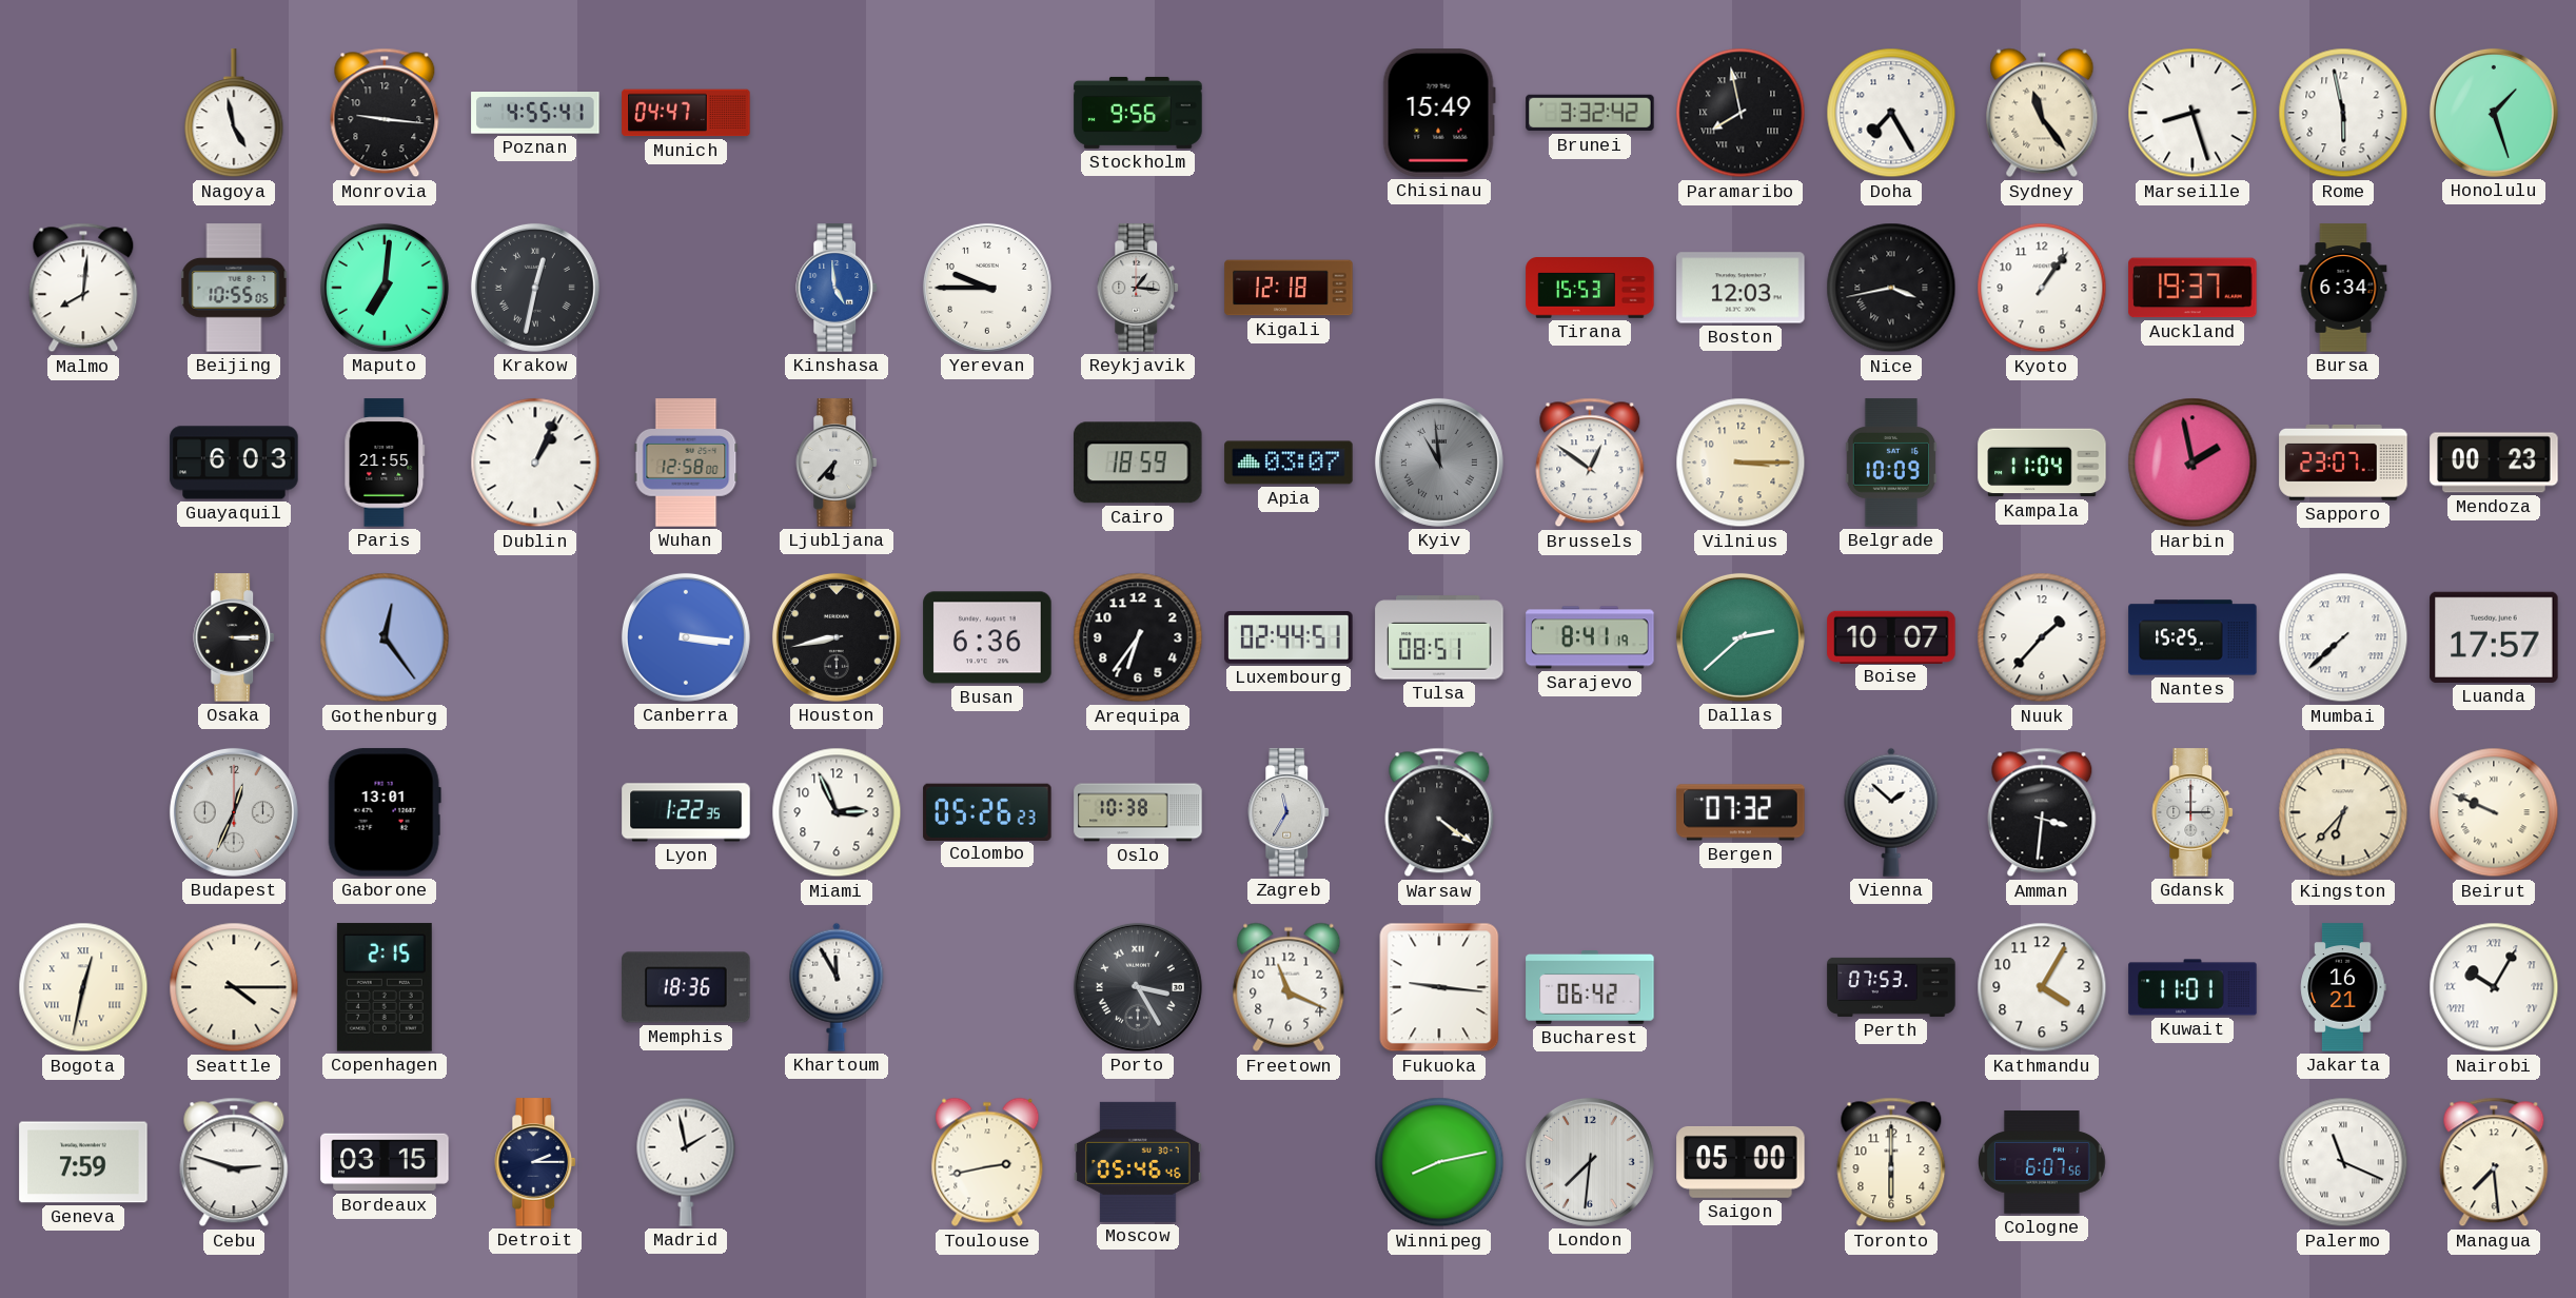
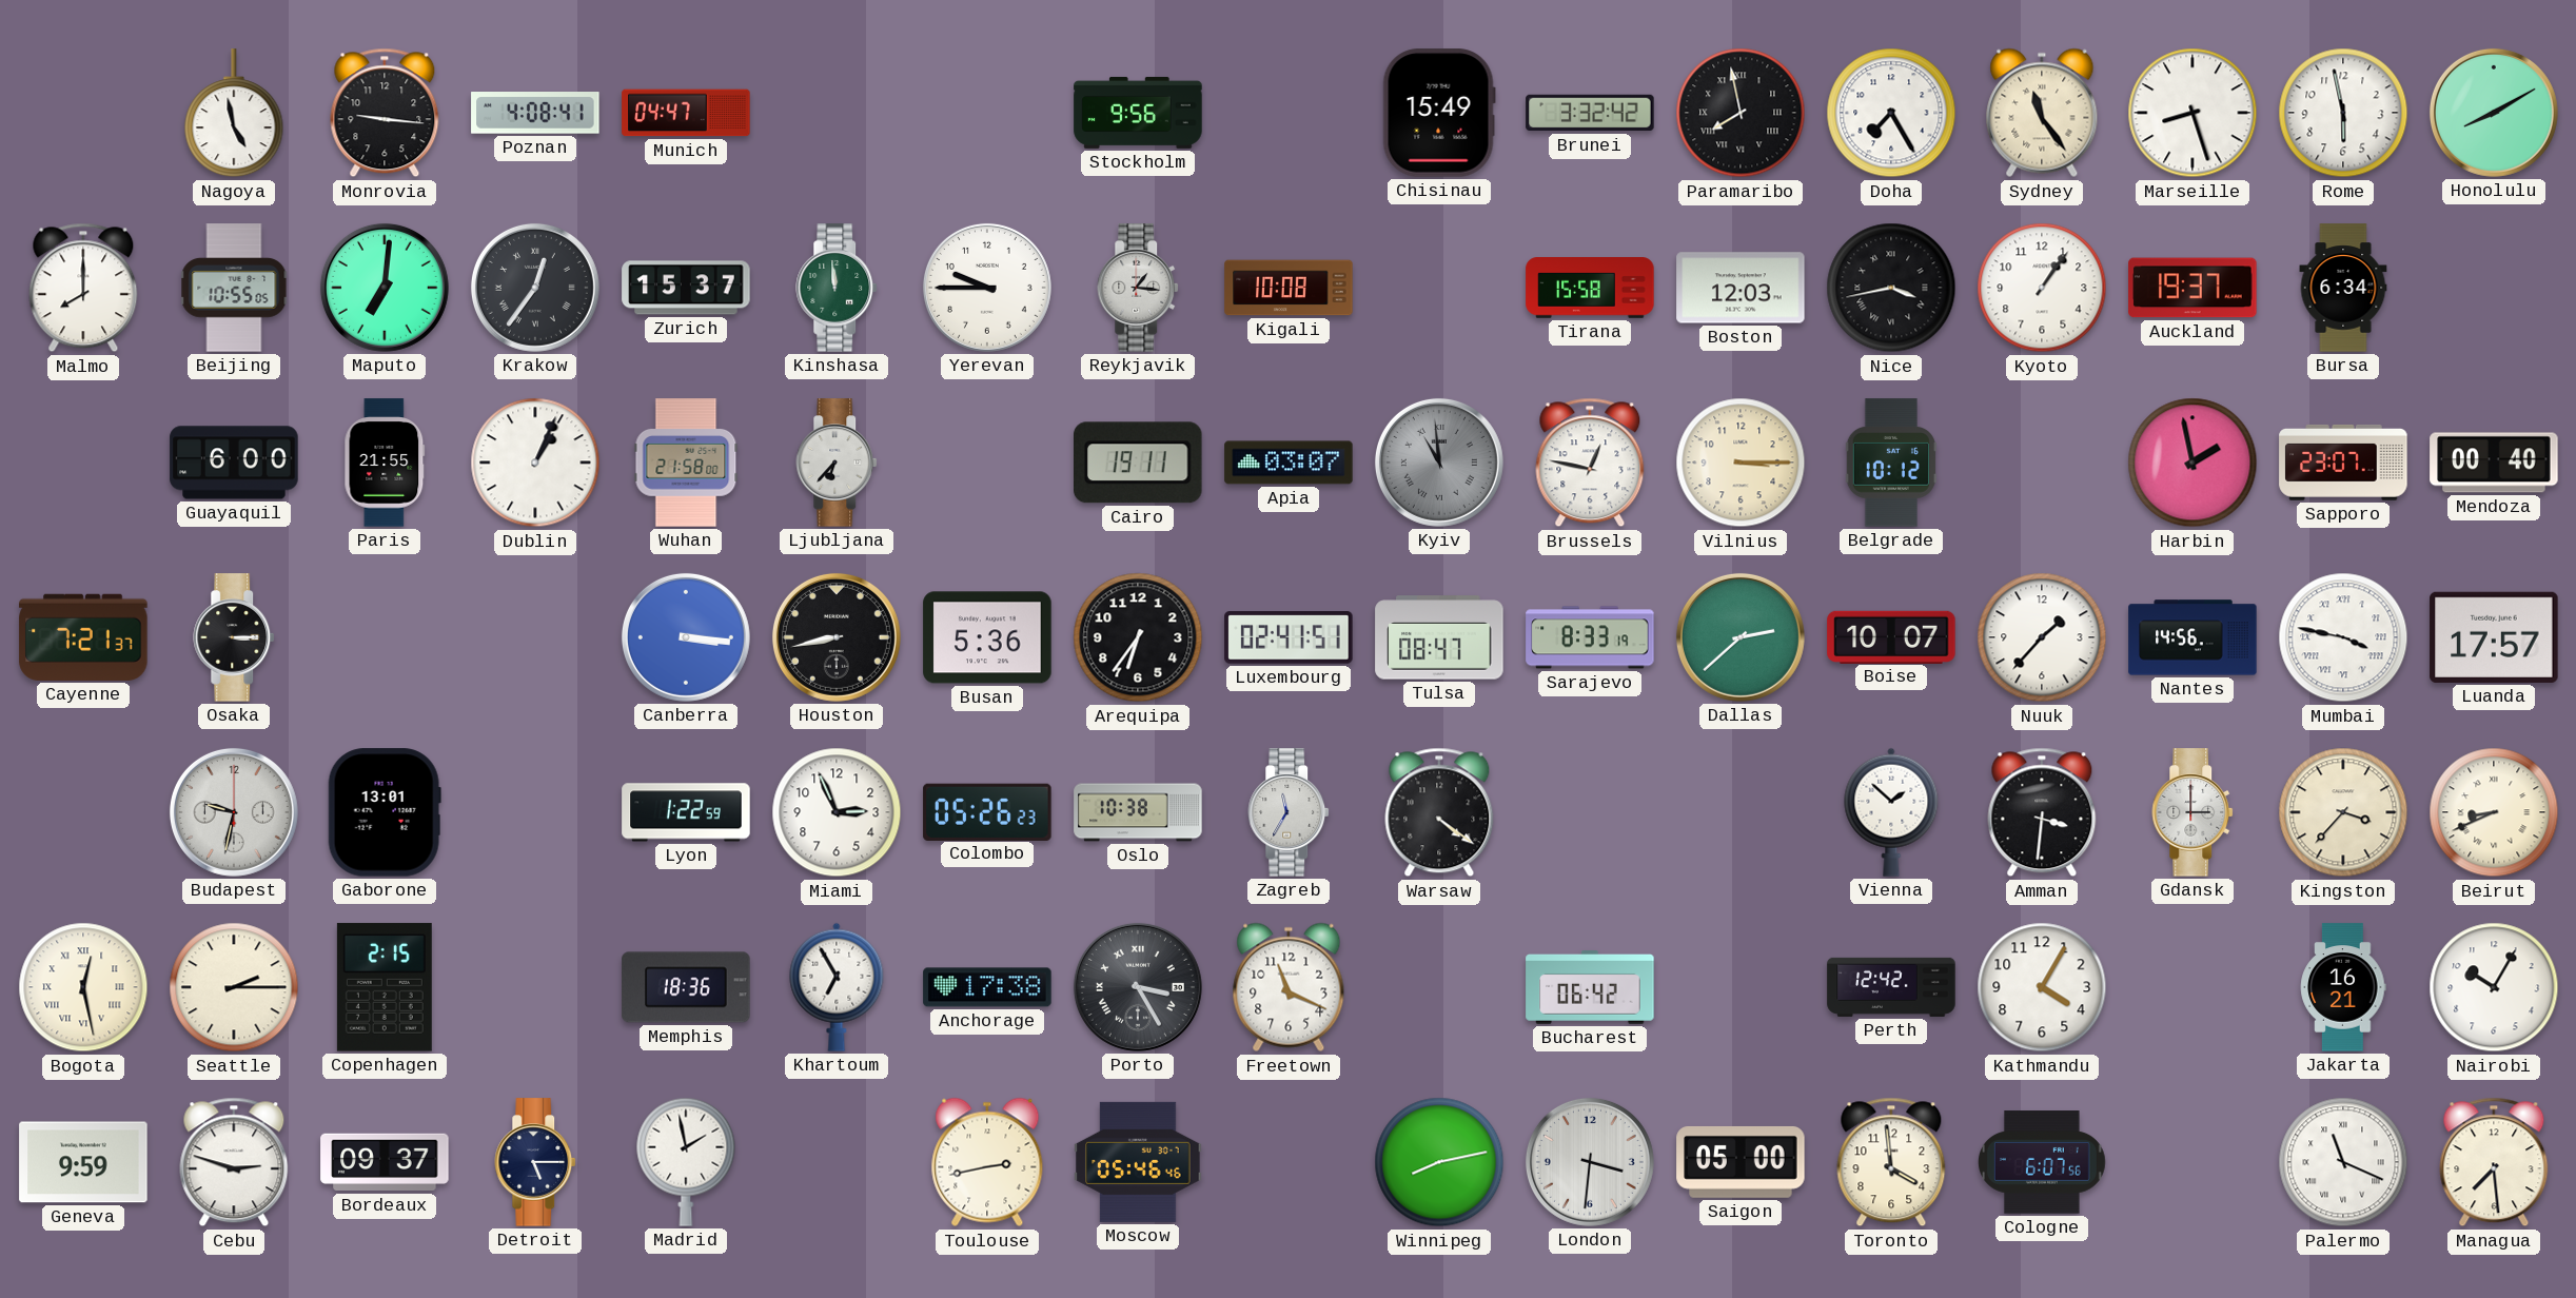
Poznan: 4:55 -> 4:08 (535, 114)
Honolulu: 1:27 -> 8:10 (2494, 113)
Malmo: 8:01 -> 8:00 (83, 288)
Krakow: 12:32 -> 12:36 (535, 288)
Zurich: none -> 15:37 (686, 288)
Kinshasa: 4:59 -> 11:59 (838, 288)
Kinshasa dial: blue -> green (838, 288)
Kigali: 12:18 -> 10:08 (1289, 288)
Tirana: 15:53 -> 15:58 (1590, 289)
Guayaquil: 6:03 -> 6:00 (234, 463)
Wuhan: 12:58 -> 21:58 (686, 463)
Cairo: 18:59 -> 19:11 (1139, 463)
Brussels: 12:51 -> 12:47 (1590, 463)
Belgrade: 10:09 -> 10:12 (1891, 463)
Kampala: 11:04 -> none (2042, 463)
Mendoza: 00:23 -> 00:40 (2494, 463)
Cayenne: none -> 7:21 (83, 637)
Gothenburg: 12:24 -> none (385, 637)
Busan: 6:36 -> 5:36 (987, 637)
Luxembourg: 02:44 -> 02:41 (1289, 637)
Tulsa: 08:51 -> 08:47 (1439, 637)
Sarajevo: 8:41 -> 8:33 (1590, 637)
Nantes: 15:25 -> 14:56 (2192, 637)
Mumbai: 7:38 -> 3:47 (2343, 637)
Budapest: 12:34 -> 9:32 (234, 812)
Lyon: 1:22:35 -> 1:22:59 (686, 812)
Bergen: 07:32 -> none (1741, 812)
Kingston: 6:37 -> 3:37 (2343, 812)
Beirut: 9:49 -> 8:41 (2494, 812)
Bogota: 12:32 -> 12:28 (83, 987)
Seattle: 4:15 -> 2:15 (234, 987)
Khartoum: 11:55 -> 6:55 (837, 987)
Anchorage: none -> 17:38 (987, 987)
Fukuoka: 9:16 -> none (1439, 987)
Perth: 07:53 -> 12:42 (1891, 987)
Kuwait: 11:01 -> none (2192, 987)
Nairobi numerals: Roman -> Arabic (2494, 987)
Geneva: 7:59 -> 9:59 (83, 1162)
Bordeaux: 03:15 -> 09:37 (385, 1162)
Detroit: 2:15 -> 5:15 (536, 1162)
London: 7:31 -> 3:31 (1590, 1162)
Toronto: 6:00 -> 3:59 (1891, 1162)
